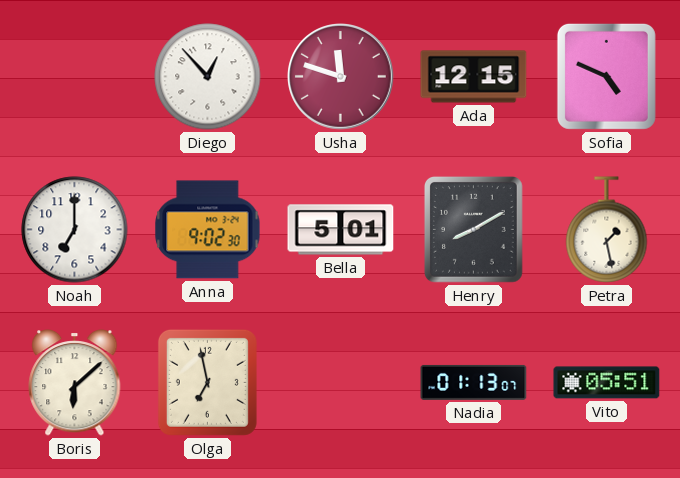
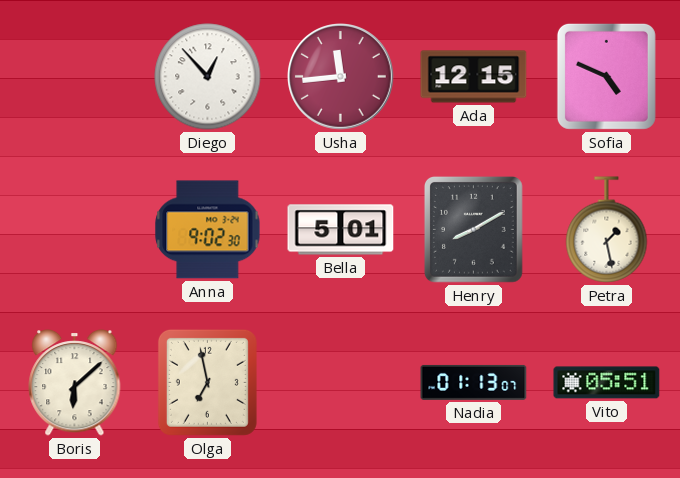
Usha: 11:48 -> 11:44 (341, 77)
Noah: 7:00 -> none (75, 230)
